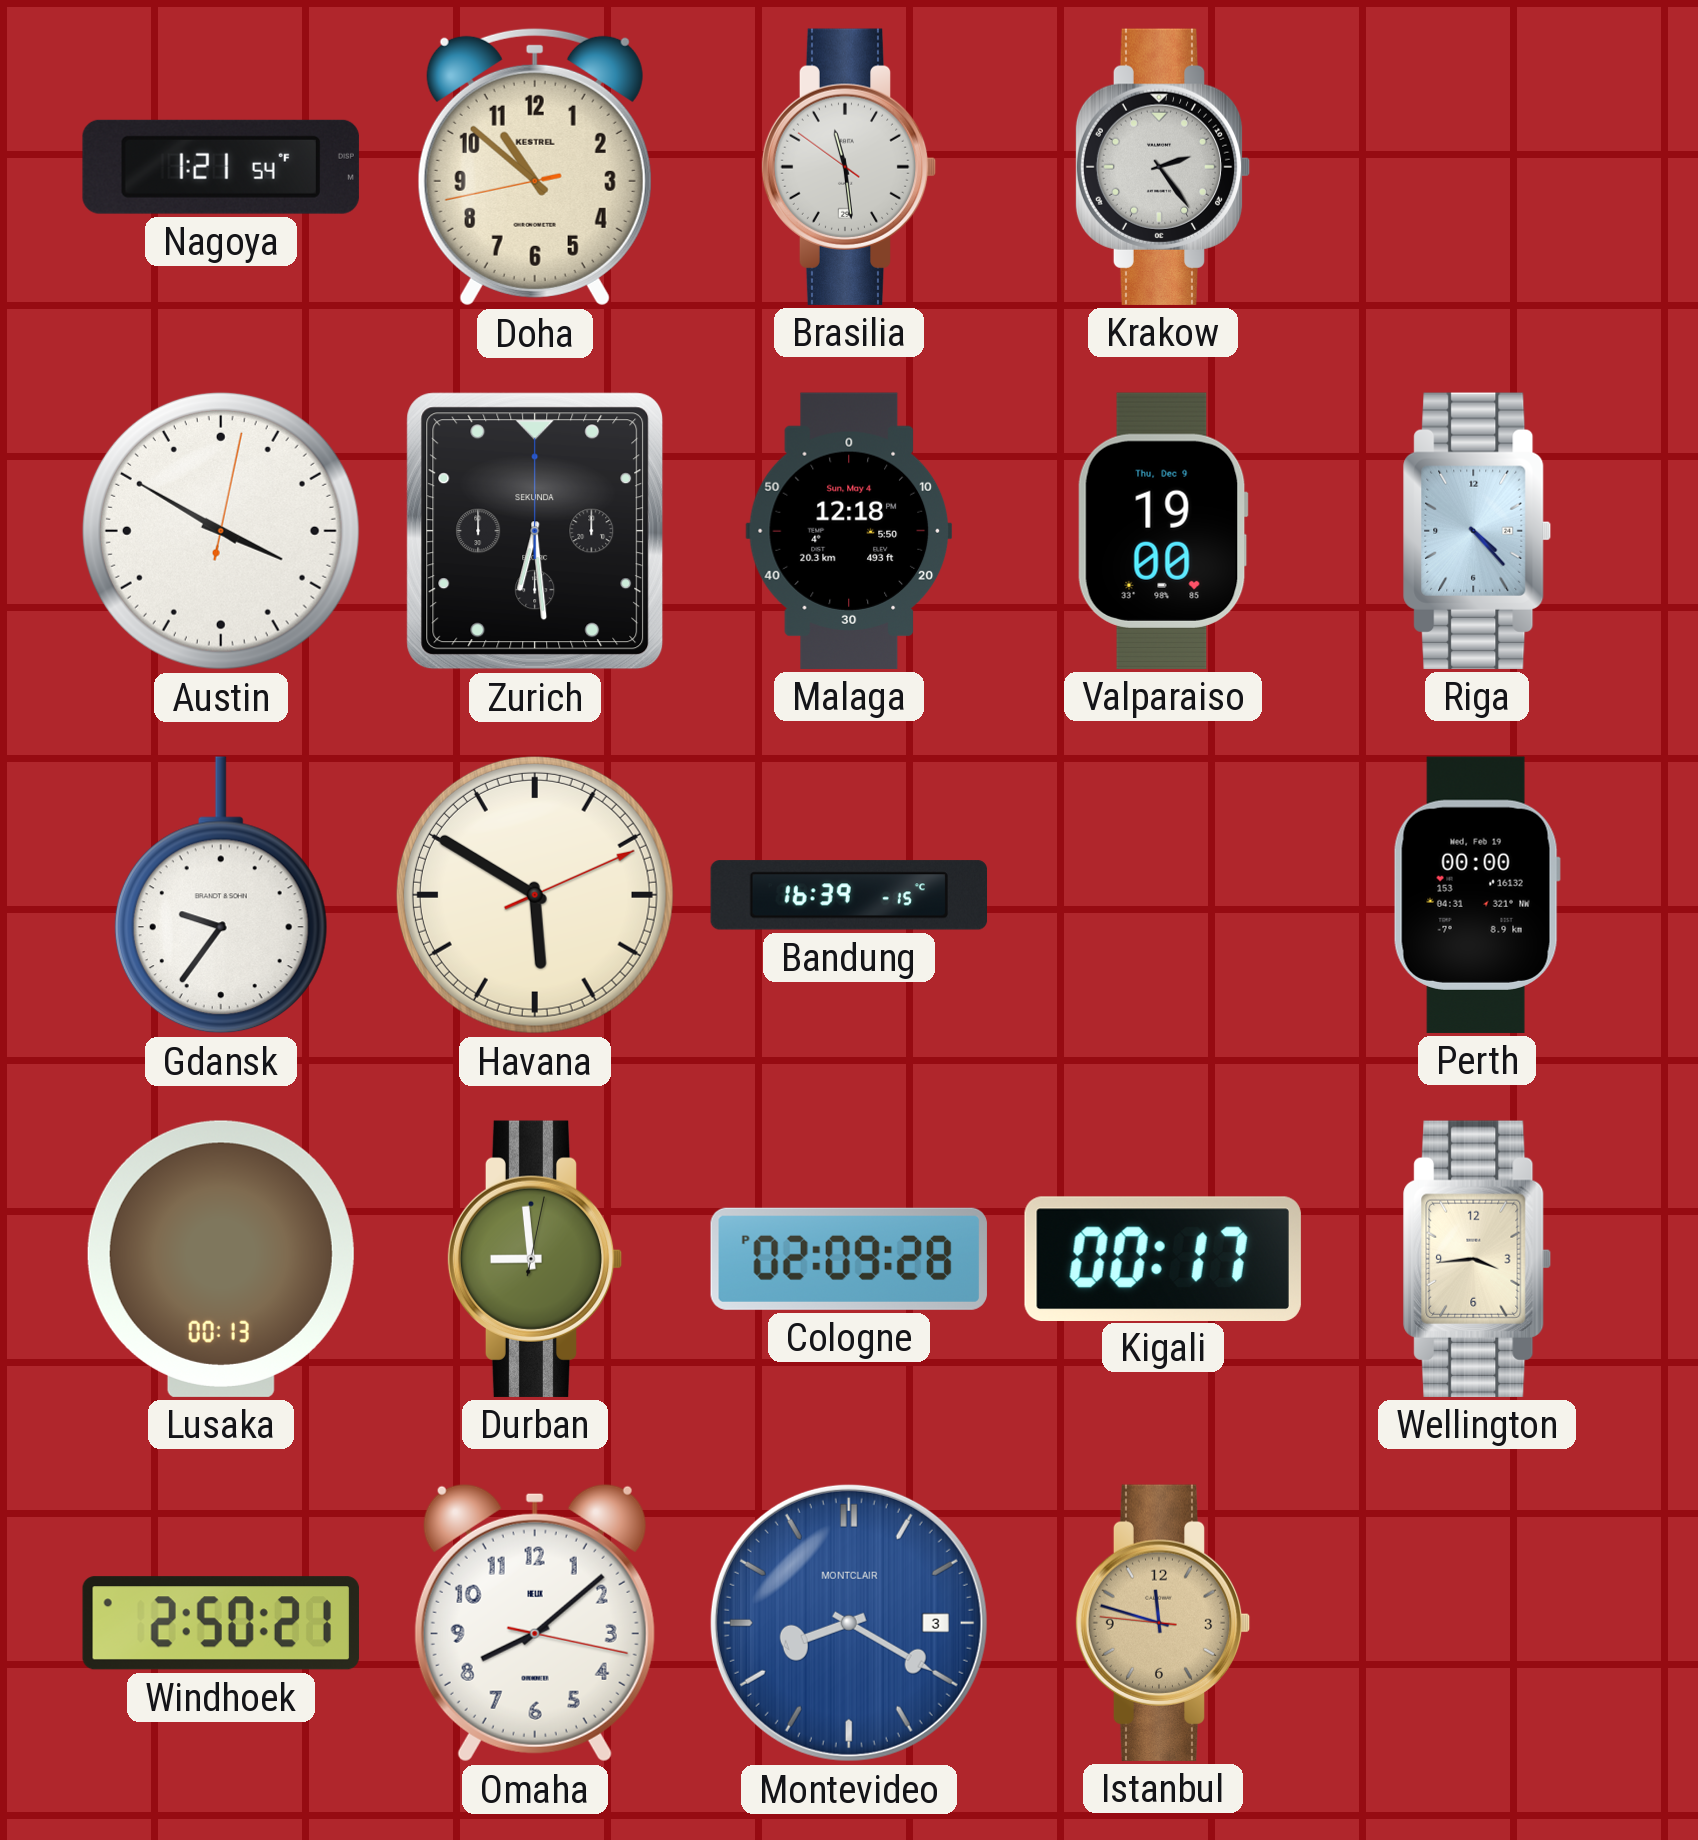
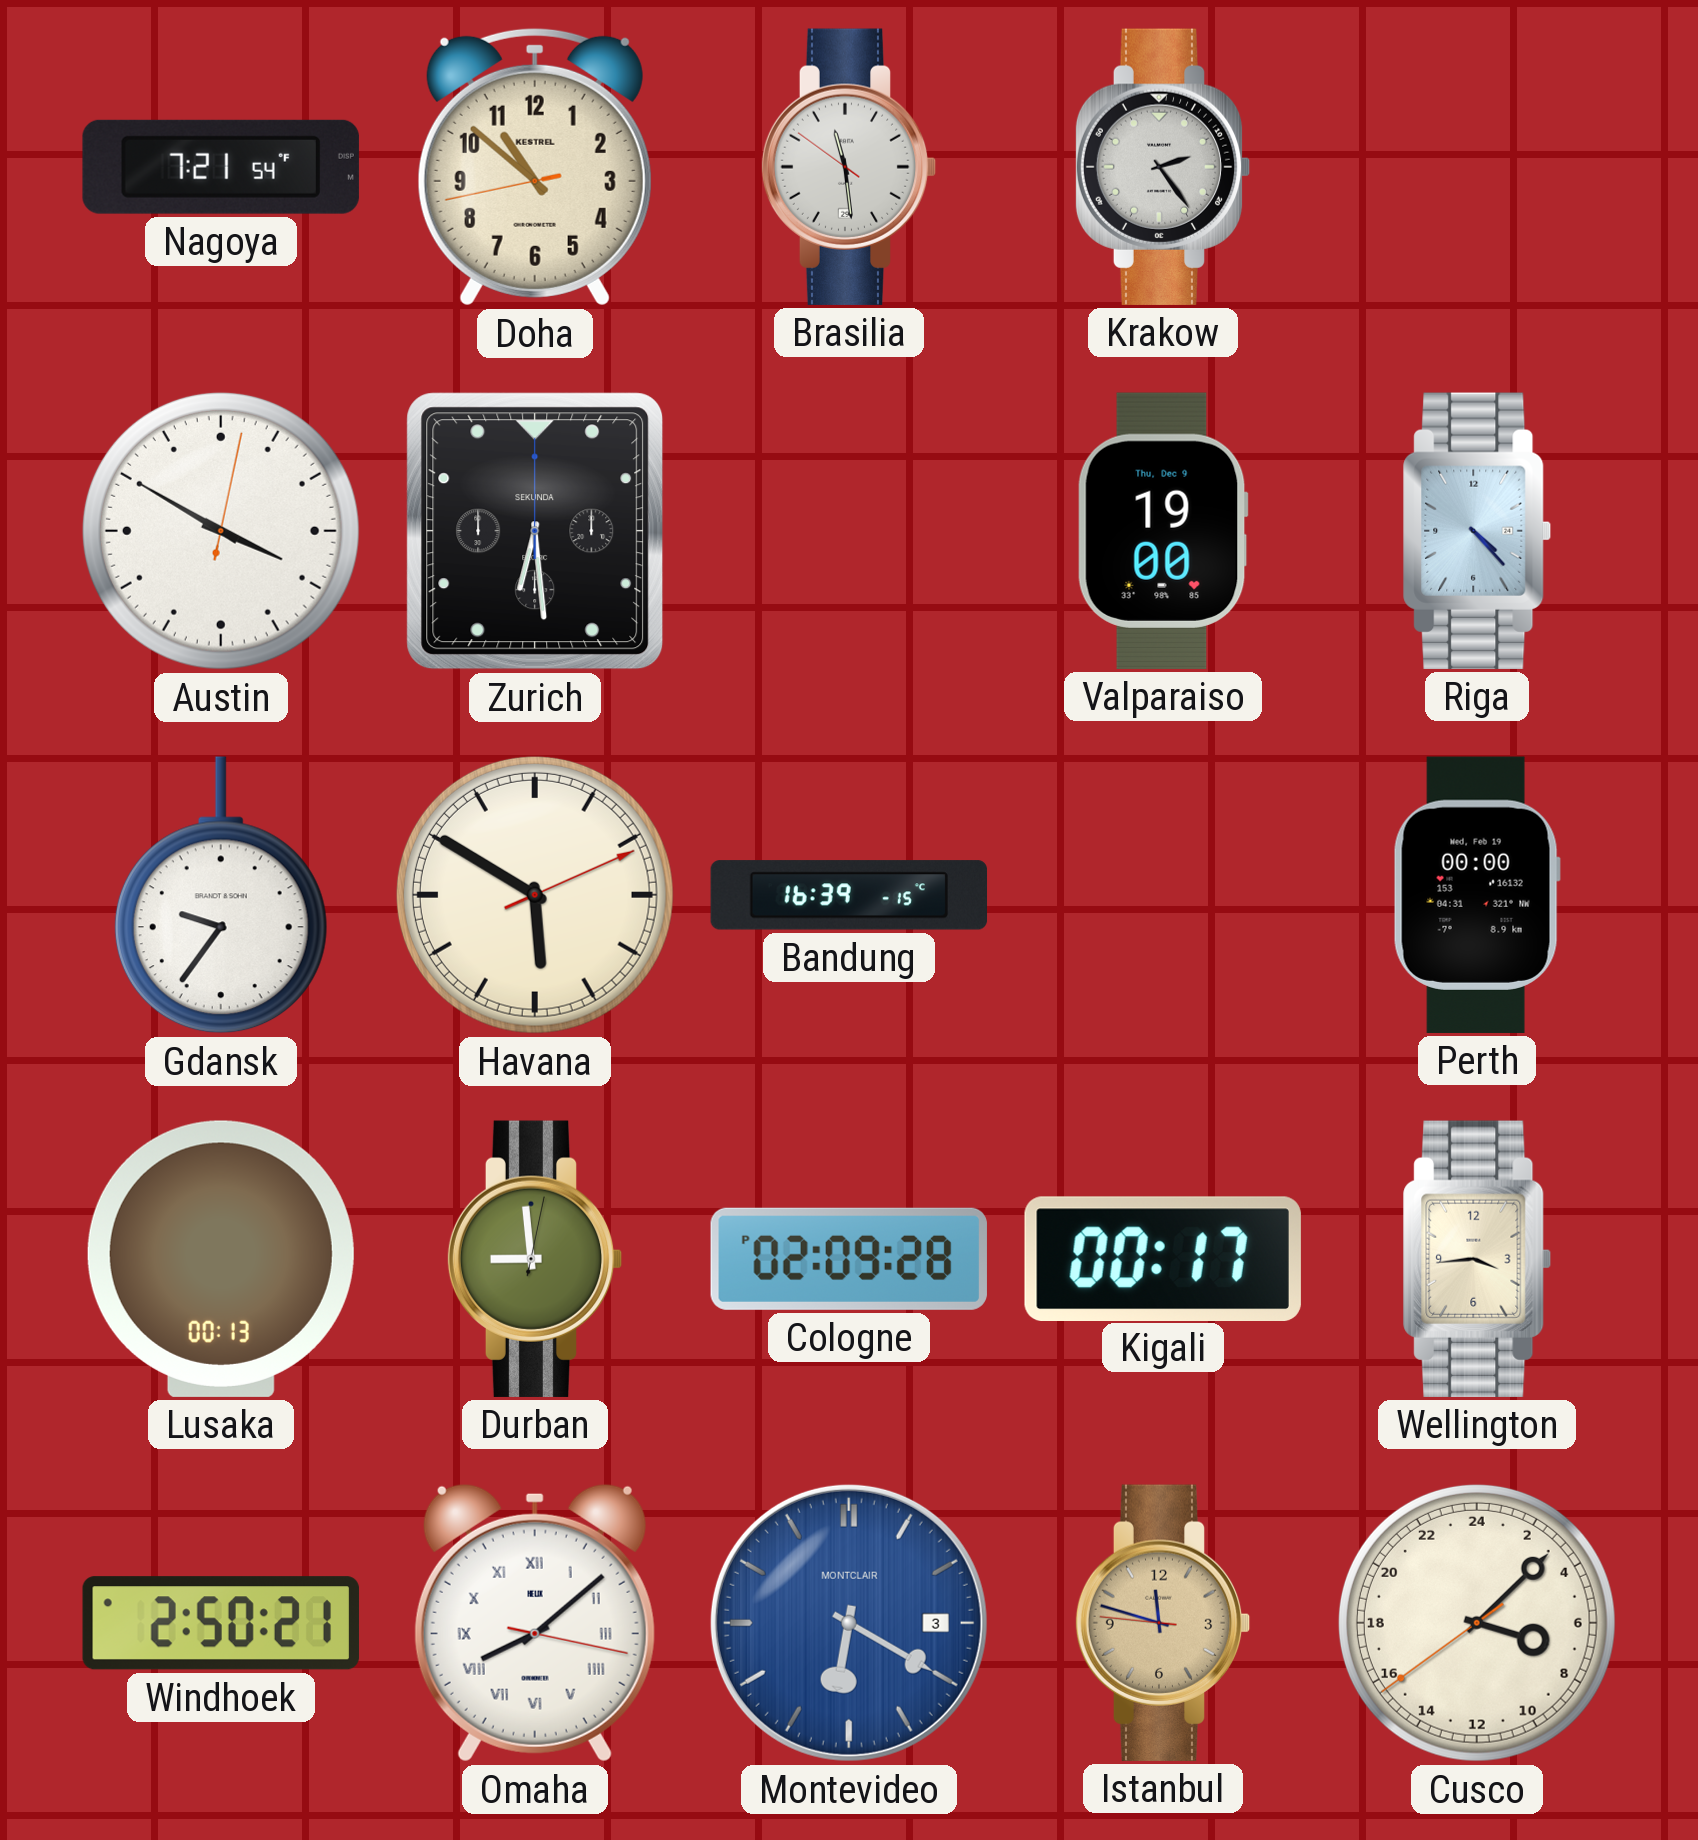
Nagoya: 1:21 -> 7:21 (221, 167)
Malaga: 12:18 -> none (849, 531)
Omaha numerals: Arabic -> Roman (535, 1623)
Montevideo: 8:20 -> 6:20 (849, 1623)
Cusco: none -> 7:07 (1477, 1623)
